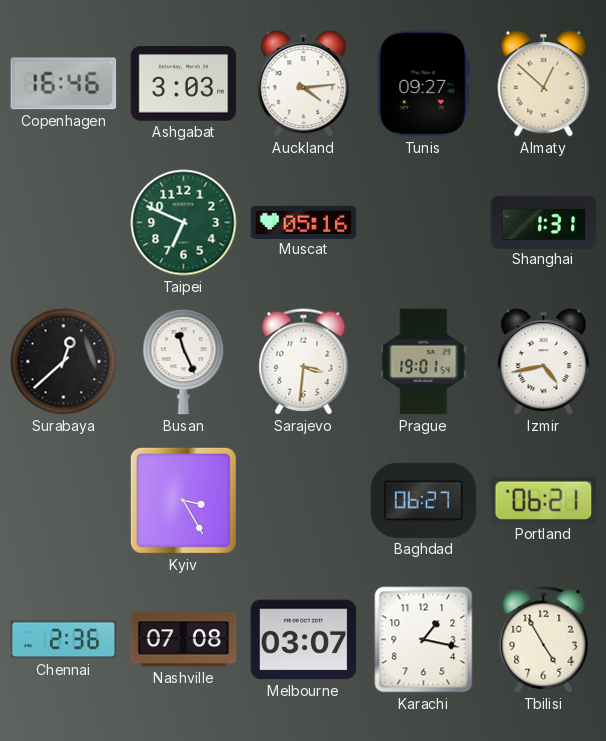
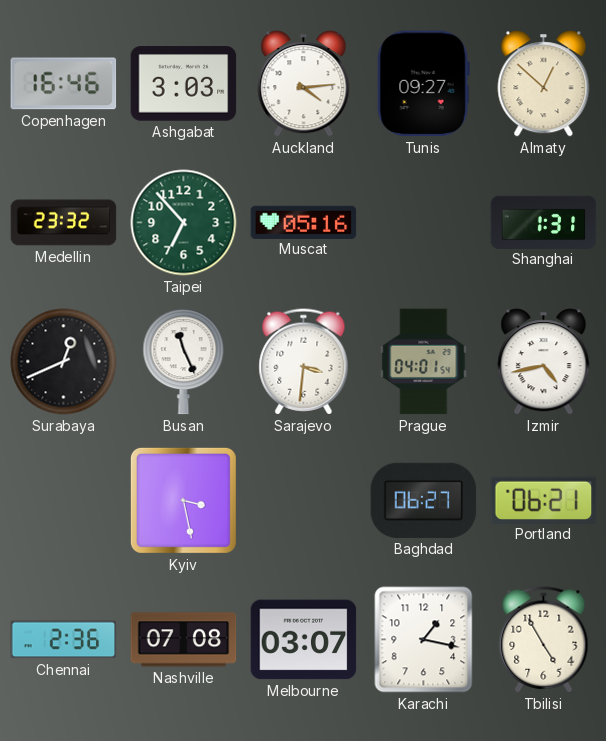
Medellin: none -> 23:32 (64, 223)
Taipei: 6:49 -> 6:53 (184, 223)
Surabaya: 12:38 -> 12:41 (64, 362)
Prague: 19:01 -> 04:01 (424, 362)
Kyiv: 3:25 -> 3:28 (183, 500)
